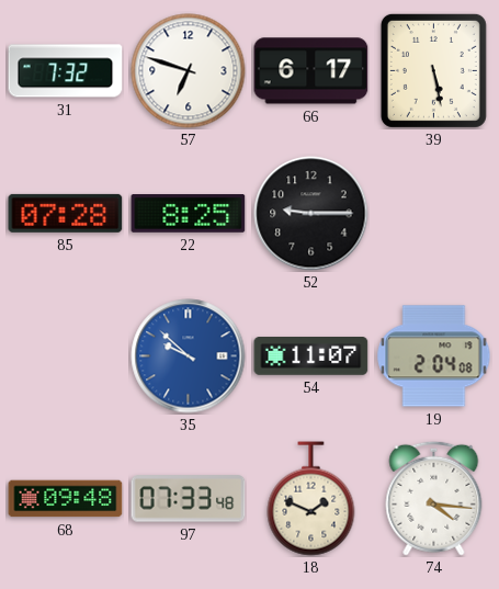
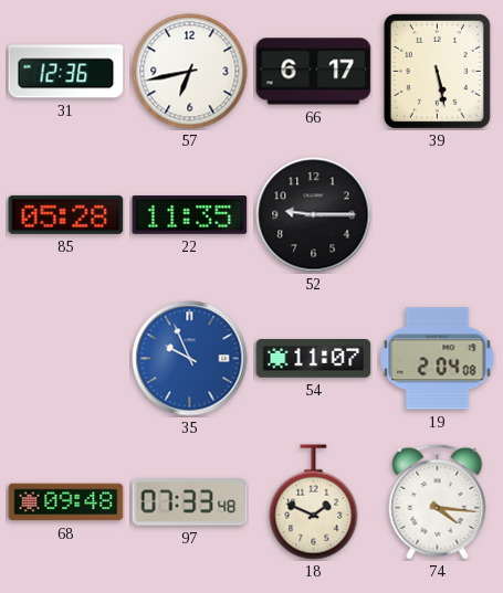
31: 7:32 -> 12:36 (66, 72)
57: 6:48 -> 6:43 (190, 72)
85: 07:28 -> 05:28 (66, 214)
22: 8:25 -> 11:35 (190, 215)
35: 9:52 -> 9:56 (190, 359)
